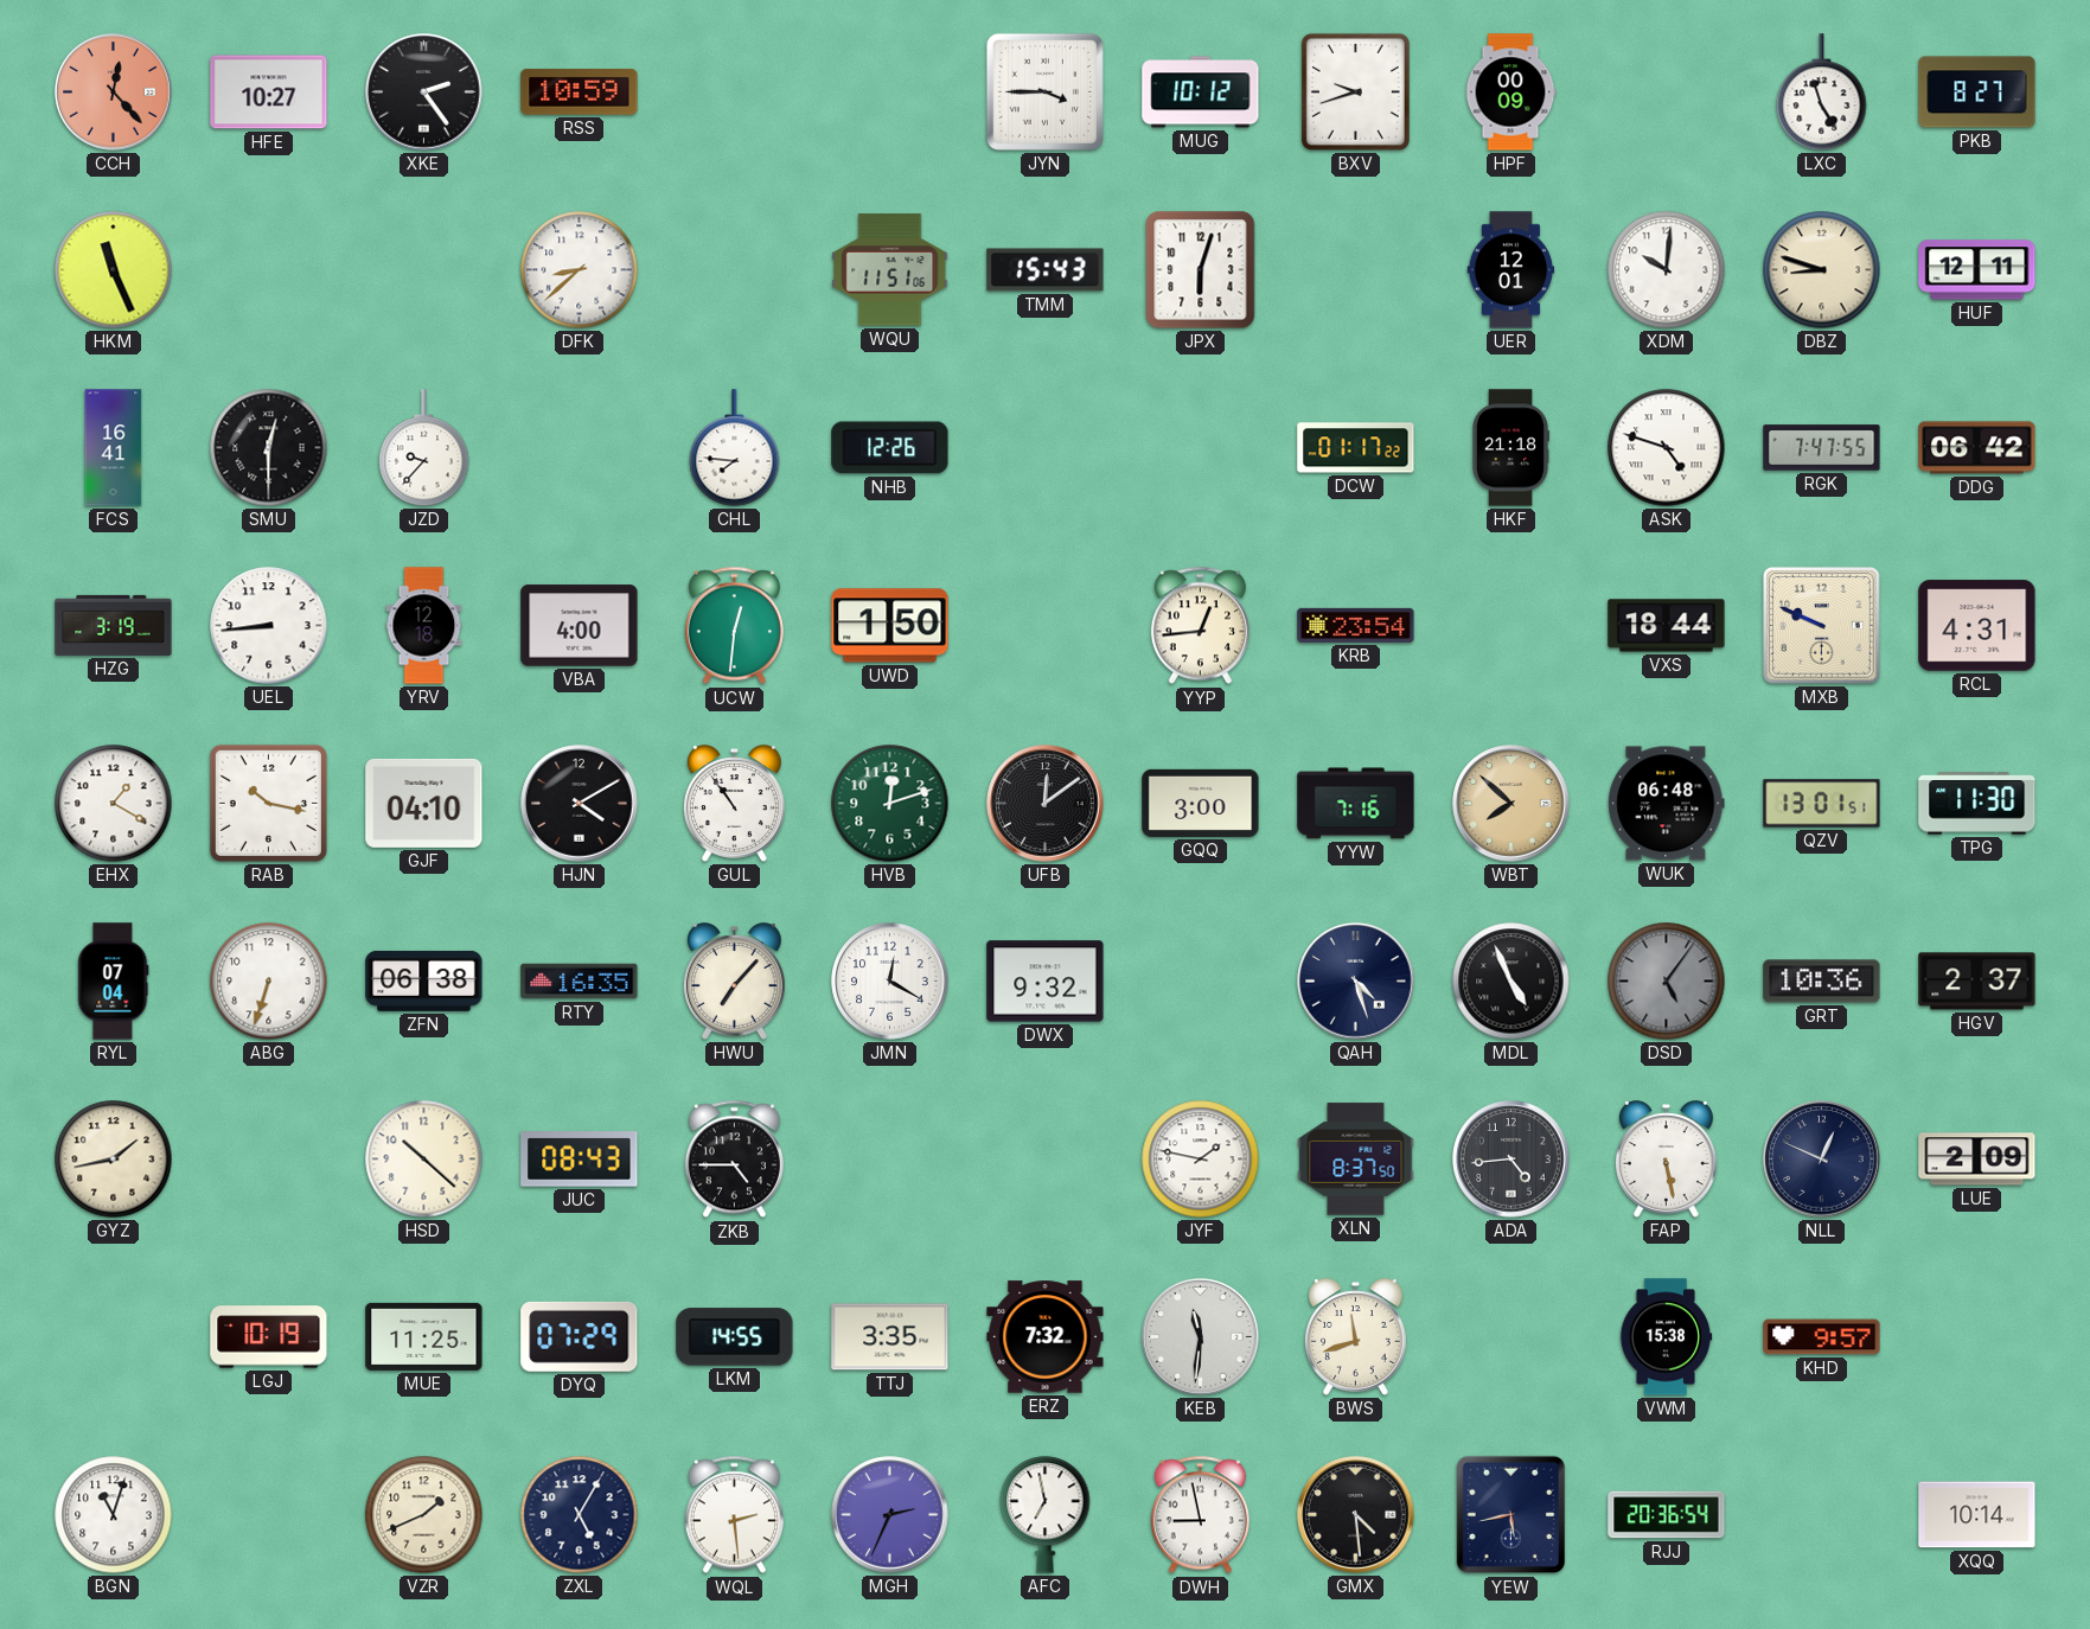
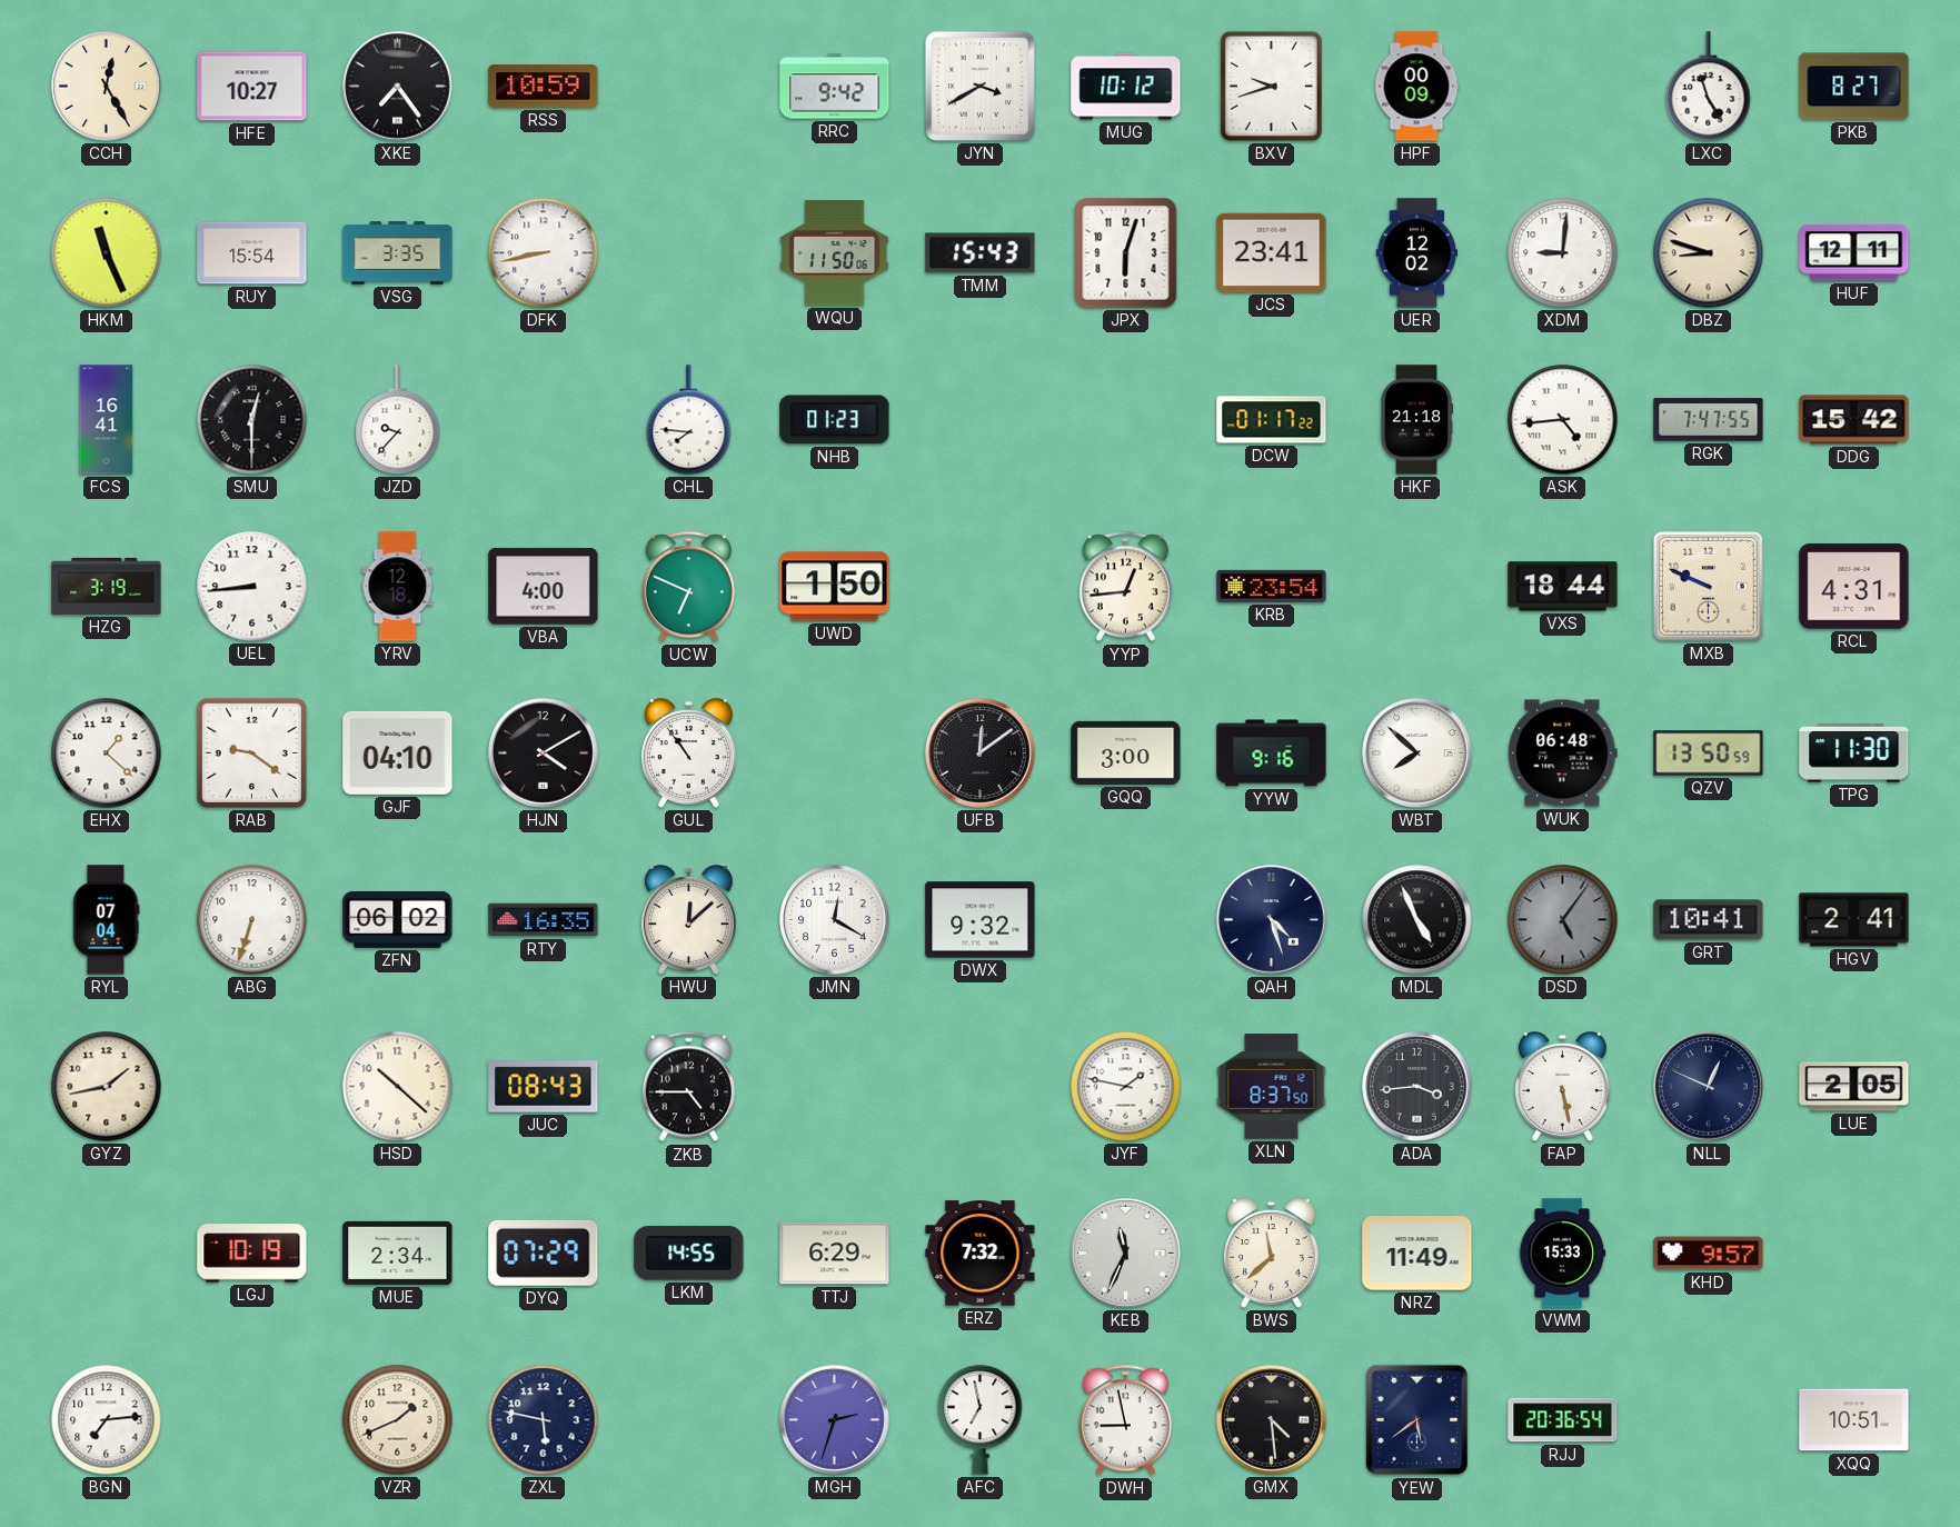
CCH: 12:23 -> 12:25 (107, 87)
CCH dial: salmon -> cream (107, 87)
XKE: 2:24 -> 7:24 (398, 87)
RRC: none -> 9:42 (835, 87)
JYN: 3:45 -> 3:40 (979, 86)
RUY: none -> 15:54 (252, 253)
VSG: none -> 3:35 (398, 253)
DFK: 8:38 -> 8:43 (544, 253)
WQU: 11:51 -> 11:50 (835, 253)
JCS: none -> 23:41 (1272, 252)
UER: 12:01 -> 12:02 (1417, 253)
XDM: 10:01 -> 9:01 (1563, 253)
NHB: 12:26 -> 01:23 (835, 420)
ASK: 4:48 -> 4:44 (1563, 420)
DDG: 06:42 -> 15:42 (1854, 420)
UCW: 12:31 -> 6:49 (688, 587)
EHX: 1:20 -> 1:22 (107, 753)
RAB: 10:17 -> 9:21 (251, 752)
HVB: 12:12 -> none (890, 804)
YYW: 7:16 -> 9:16 (1272, 753)
WBT dial: champagne -> white (1417, 753)
QZV: 13:01 -> 13:50 (1709, 753)
ZFN: 06:38 -> 06:02 (398, 919)
HWU: 7:07 -> 12:08 (688, 920)
GRT: 10:36 -> 10:41 (1709, 920)
HGV: 2:37 -> 2:41 (1854, 920)
ADA: 4:44 -> 3:44 (1417, 1087)
LUE: 2:09 -> 2:05 (1854, 1087)
MUE: 11:25 -> 2:34 (398, 1252)
TTJ: 3:35 -> 6:29 (835, 1254)
KEB: 11:31 -> 11:34 (1126, 1254)
BWS: 11:42 -> 11:38 (1271, 1254)
NRZ: none -> 11:49 (1417, 1254)
VWM: 15:38 -> 15:33 (1562, 1254)
BGN: 11:03 -> 7:14 (107, 1420)
ZXL: 5:05 -> 5:47 (544, 1420)
WQL: 2:29 -> none (734, 1515)
MGH: 2:34 -> 2:33 (835, 1420)
YEW: 5:43 -> 5:39 (1417, 1420)
XQQ: 10:14 -> 10:51 (1854, 1420)
